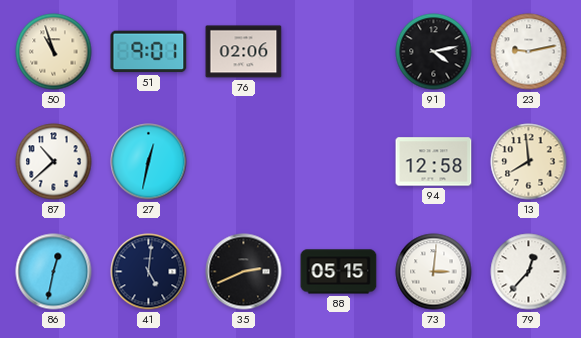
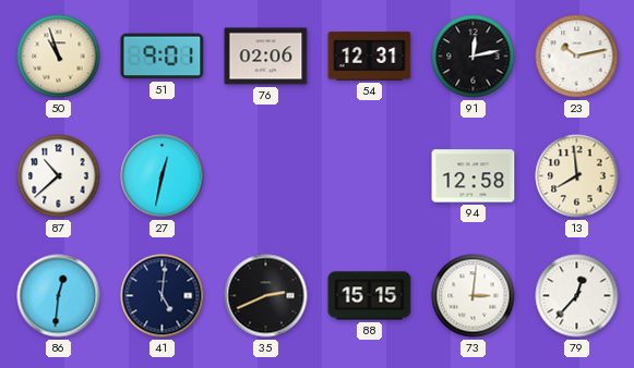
54: none -> 12:31 (370, 57)
91: 4:13 -> 12:13 (474, 57)
23: 9:13 -> 10:13 (577, 57)
86: 12:32 -> 12:31 (59, 296)
88: 05:15 -> 15:15 (370, 296)
